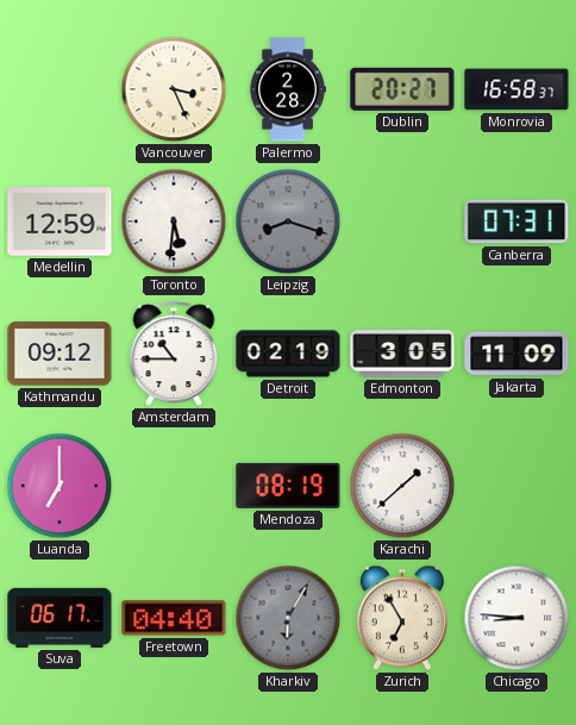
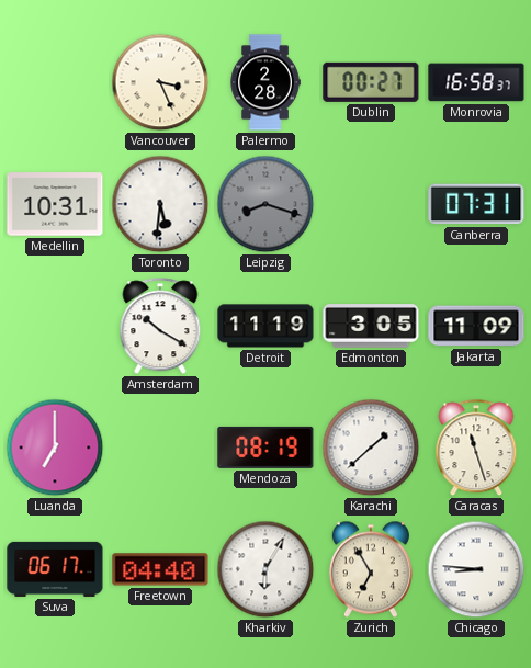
Dublin: 20:27 -> 00:27 (371, 82)
Medellin: 12:59 -> 10:31 (55, 204)
Kathmandu: 09:12 -> none (60, 354)
Amsterdam: 10:45 -> 10:20 (160, 327)
Detroit: 02:19 -> 11:19 (265, 326)
Caracas: none -> 11:27 (476, 449)
Kharkiv dial: grey -> white (265, 569)
